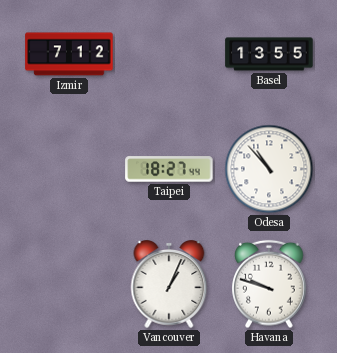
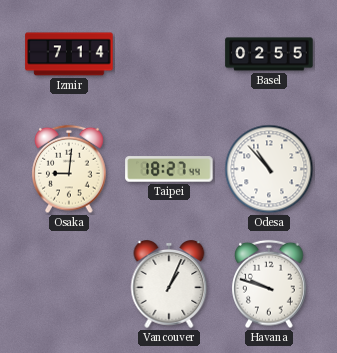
Izmir: 7:12 -> 7:14 (69, 54)
Basel: 13:55 -> 02:55 (269, 54)
Osaka: none -> 9:01 (69, 169)
